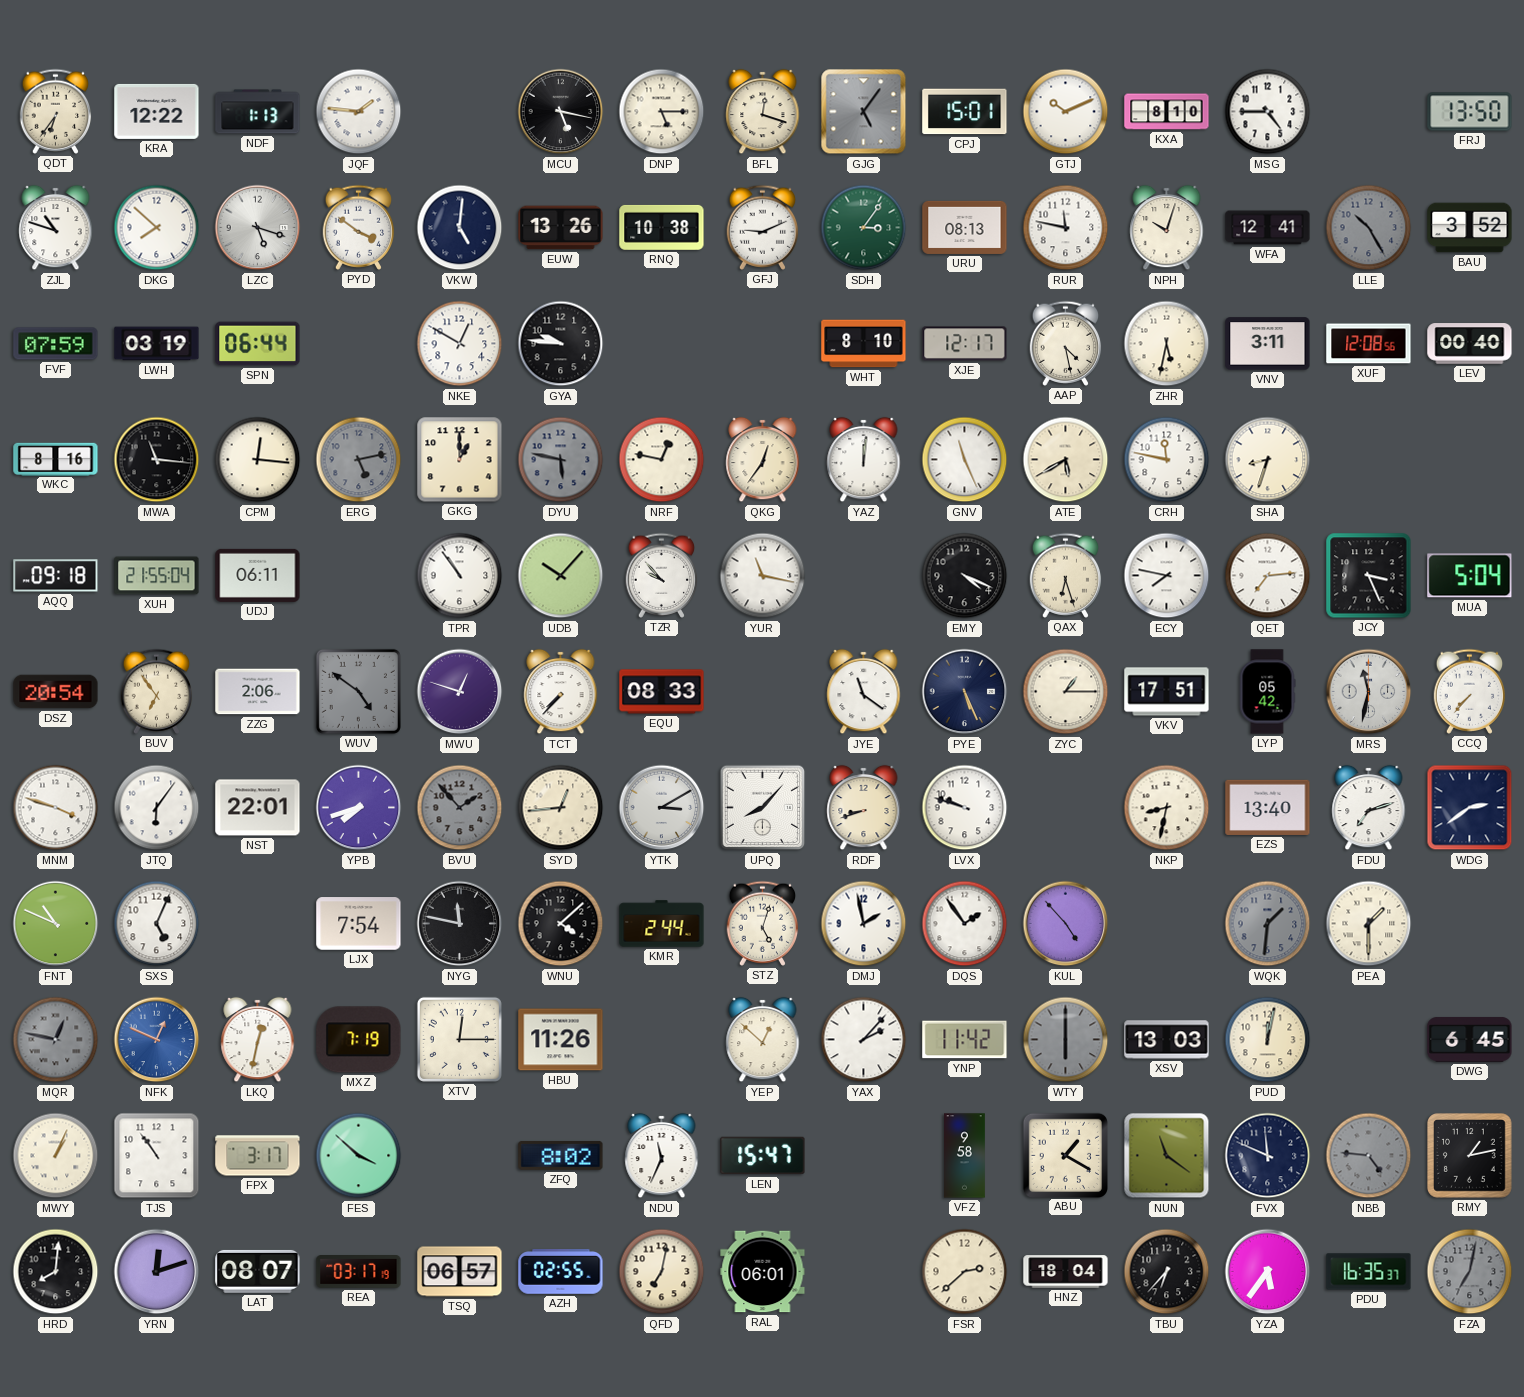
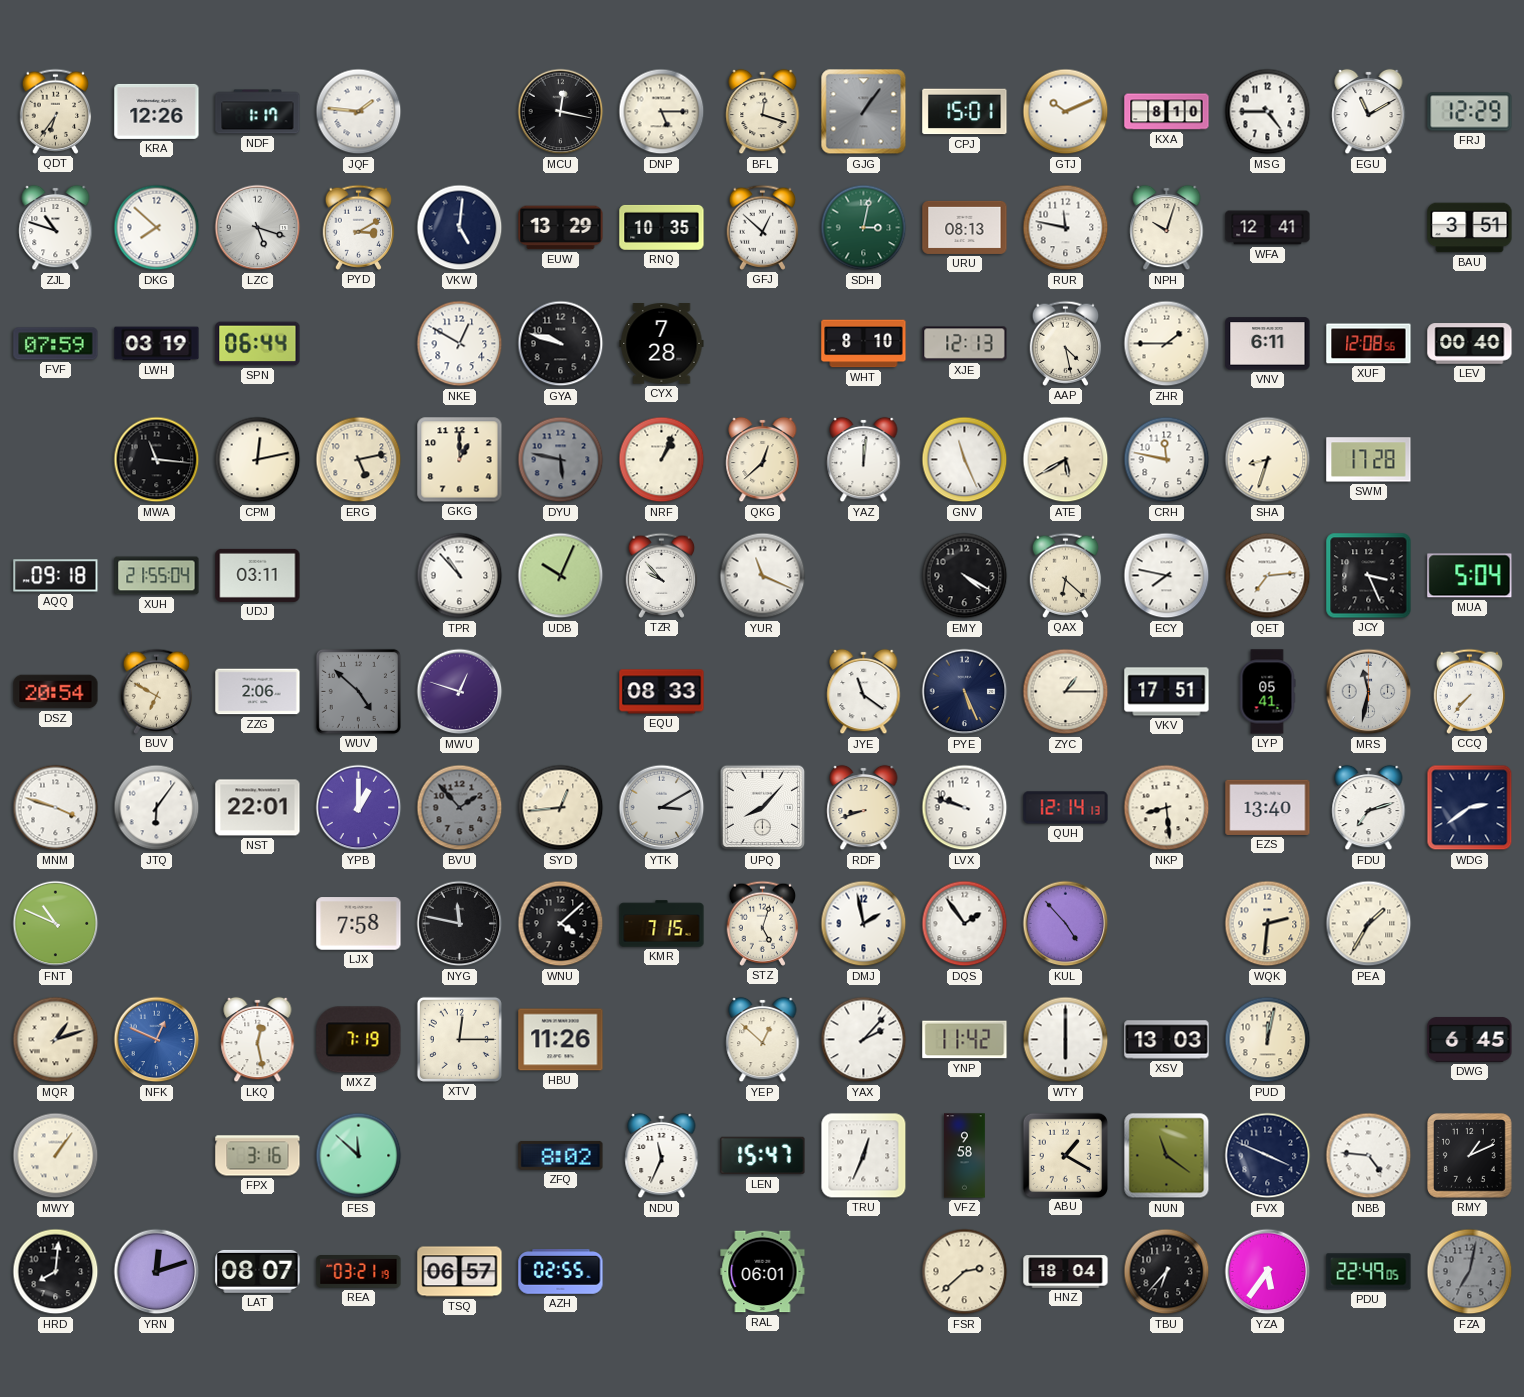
KRA: 12:22 -> 12:26 (157, 111)
NDF: 1:13 -> 1:17 (258, 112)
MCU: 5:17 -> 12:17 (561, 112)
GJG: 5:06 -> 1:06 (864, 112)
EGU: none -> 11:10 (1369, 112)
FRJ: 13:50 -> 12:29 (1470, 112)
PYD: 3:51 -> 3:10 (359, 227)
EUW: 13:26 -> 13:29 (561, 228)
RNQ: 10:38 -> 10:35 (662, 227)
GFJ: 9:11 -> 12:52 (763, 227)
SDH: 3:06 -> 3:02 (864, 228)
LLE: 10:25 -> none (1369, 228)
BAU: 3:52 -> 3:51 (1470, 228)
GYA: 9:46 -> 9:48 (561, 344)
CYX: none -> 7:28 (662, 344)
XJE: 12:17 -> 12:13 (965, 344)
ZHR: 5:32 -> 1:45 (1167, 344)
VNV: 3:11 -> 6:11 (1268, 344)
WKC: 8:16 -> none (56, 459)
CPM: 12:16 -> 12:13 (258, 460)
ERG dial: grey -> cream (359, 460)
NRF: 12:47 -> 1:04 (662, 460)
QKG: 12:36 -> 12:38 (763, 460)
SWM: none -> 17:28 (1369, 460)
UDJ: 06:11 -> 03:11 (258, 575)
TPR: 10:54 -> 10:53 (460, 576)
UDB: 10:07 -> 10:04 (561, 576)
YUR: 11:17 -> 11:19 (763, 576)
EMY: 4:19 -> 4:20 (965, 576)
QAX: 6:27 -> 6:22 (1066, 575)
BUV: 6:54 -> 6:50 (157, 691)
WUV: 4:51 -> 4:52 (358, 691)
TCT: 7:37 -> none (561, 692)
LYP: 05:42 -> 05:41 (1267, 692)
YPB: 7:42 -> 1:00 (359, 808)
QUH: none -> 12:14 (1066, 808)
NKP: 8:32 -> 8:29 (1167, 808)
SXS: 5:04 -> none (157, 924)
LJX: 7:54 -> 7:58 (359, 924)
KMR: 2:44 -> 7:15 (662, 924)
WQK: 1:31 -> 2:31 (1268, 924)
WQK dial: grey -> cream (1268, 924)
PEA: 1:30 -> 1:35 (1369, 924)
MQR: 12:47 -> 1:12 (56, 1040)
MQR dial: grey -> cream (56, 1040)
LKQ: 12:32 -> 12:28 (258, 1040)
WTY dial: grey -> white (1066, 1040)
MWY: 1:04 -> 1:06 (56, 1156)
TJS: 10:54 -> none (157, 1156)
FPX: 3:17 -> 3:16 (258, 1156)
FES: 3:52 -> 11:52 (359, 1156)
TRU: none -> 12:34 (864, 1156)
FVX: 11:49 -> 3:49 (1268, 1156)
NBB dial: grey -> white (1369, 1156)
RMY: 1:13 -> 1:11 (1470, 1156)
REA: 03:17 -> 03:21 (359, 1272)
QFD: 7:02 -> none (662, 1272)
PDU: 16:35 -> 22:49 (1369, 1272)
